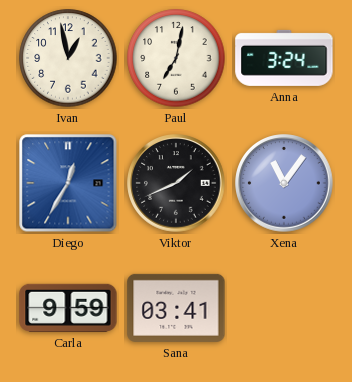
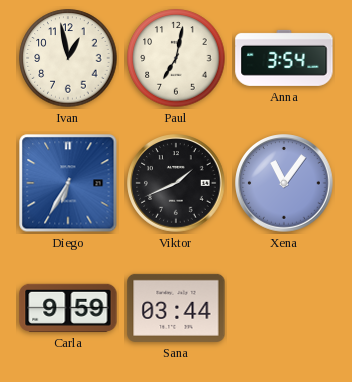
Anna: 3:24 -> 3:54 (284, 58)
Diego: 12:35 -> 6:35 (68, 183)
Sana: 03:41 -> 03:44 (176, 308)
